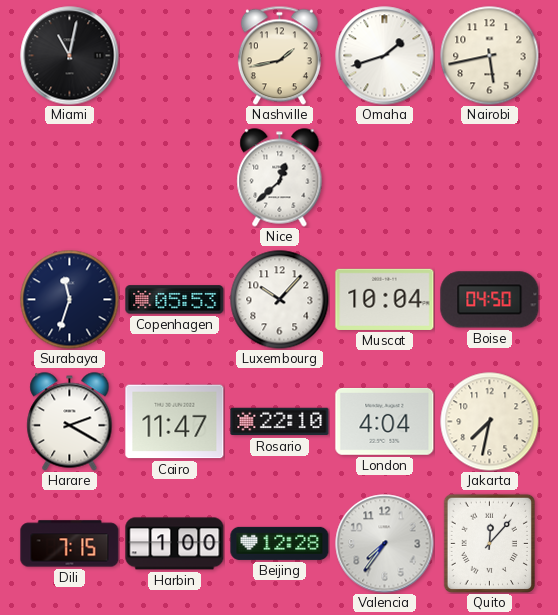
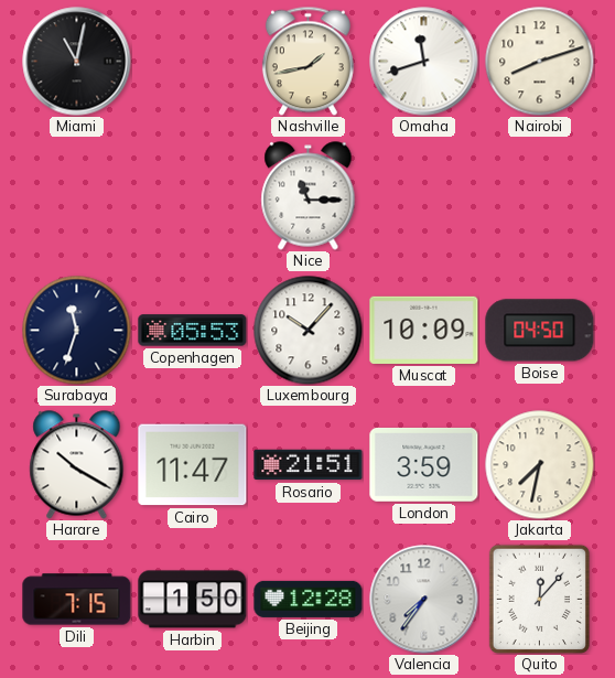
Omaha: 1:42 -> 11:42 (424, 62)
Nairobi: 5:43 -> 8:12 (540, 62)
Nice: 12:38 -> 11:15 (309, 196)
Muscat: 10:04 -> 10:09 (424, 330)
Harare: 2:20 -> 10:20 (77, 465)
Rosario: 22:10 -> 21:51 (309, 465)
London: 4:04 -> 3:59 (424, 464)
Harbin: 1:00 -> 1:50 (193, 600)
